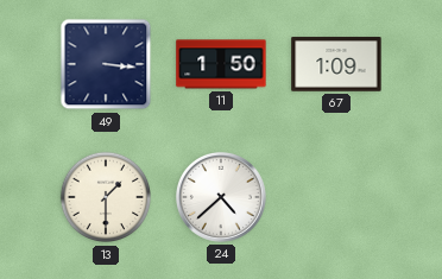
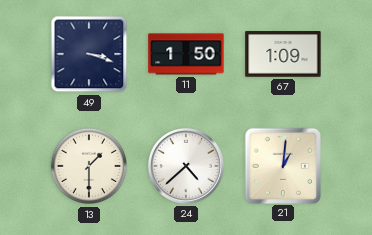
49: 3:16 -> 3:18 (89, 54)
21: none -> 1:01 (282, 165)
